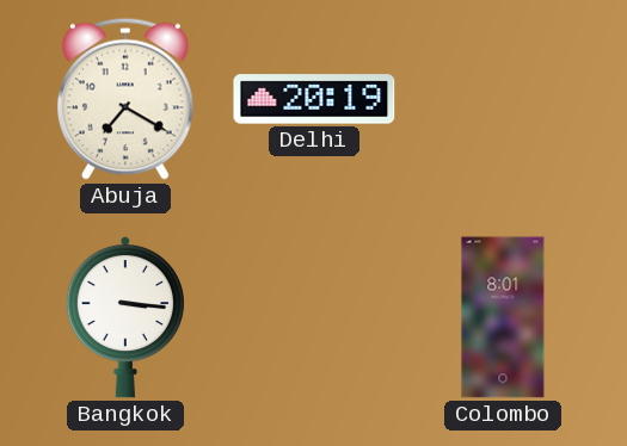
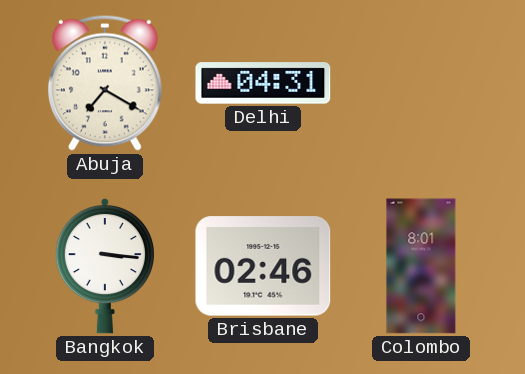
Delhi: 20:19 -> 04:31 (263, 83)
Brisbane: none -> 02:46 (263, 266)
